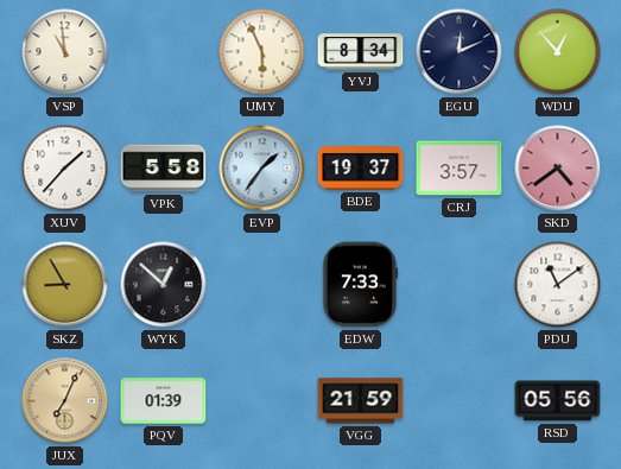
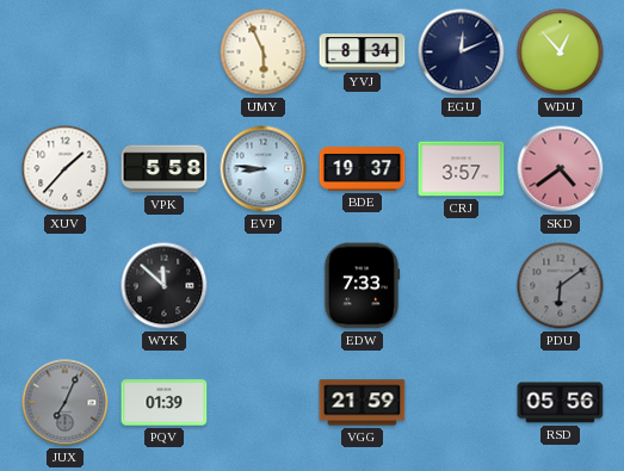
VSP: 10:59 -> none (65, 52)
EVP: 1:36 -> 8:46 (264, 169)
SKZ: 8:55 -> none (65, 285)
WYK: 12:52 -> 11:52 (165, 286)
PDU: 11:09 -> 6:09 (561, 286)
PDU dial: white -> grey (561, 286)
JUX dial: champagne -> grey (66, 403)
